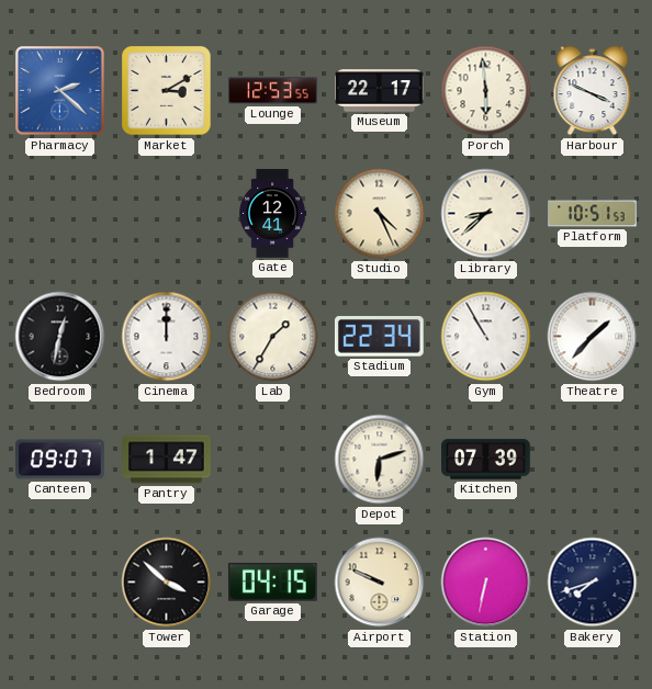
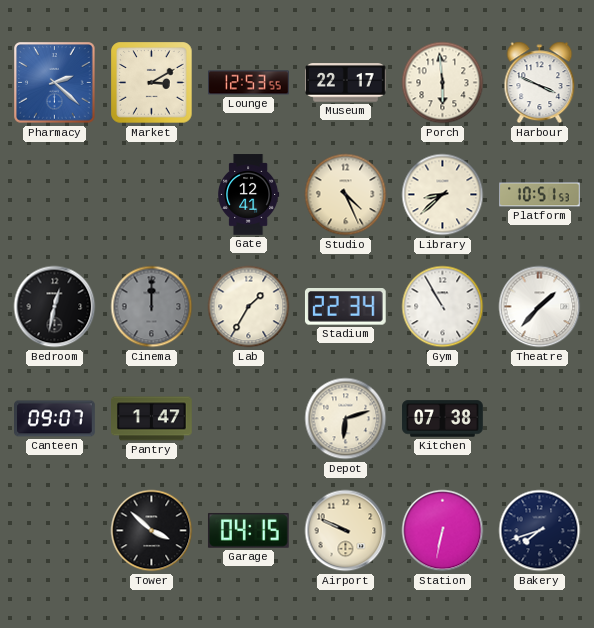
Cinema dial: white -> grey (152, 307)
Kitchen: 07:39 -> 07:38 (443, 419)
